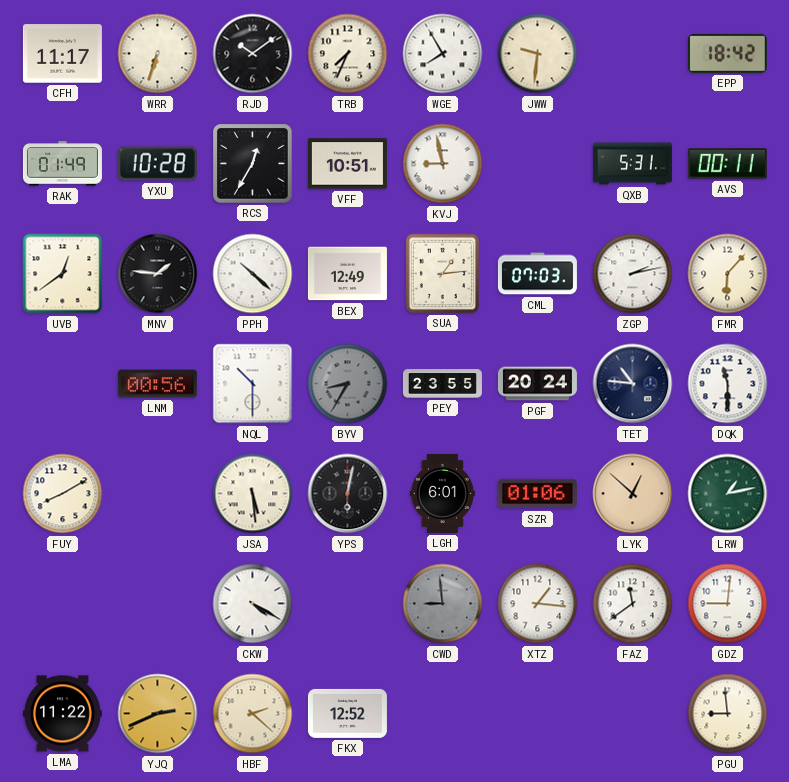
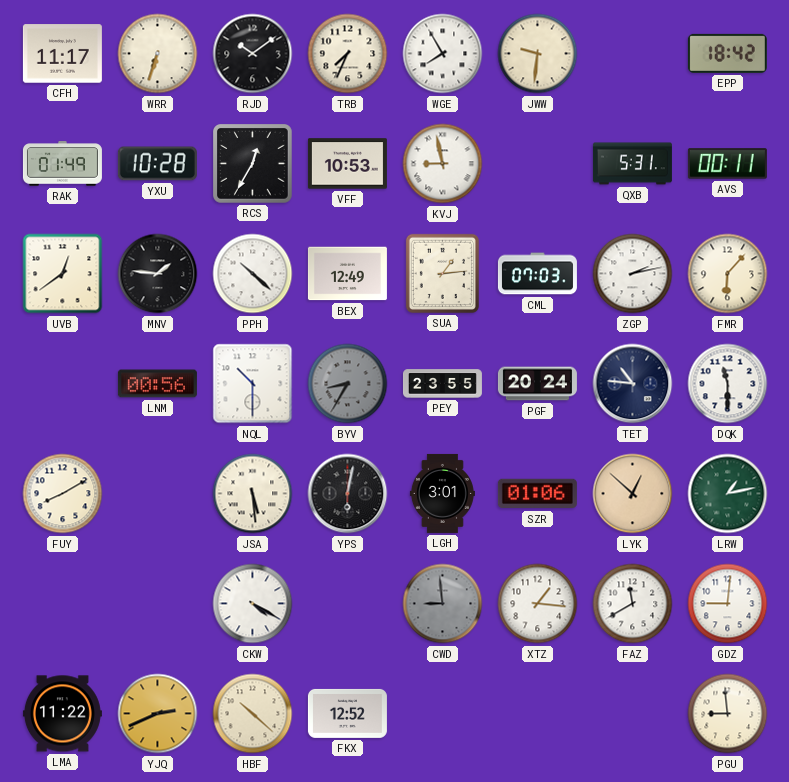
VFF: 10:51 -> 10:53 (347, 164)
LGH: 6:01 -> 3:01 (442, 493)
FAZ: 11:39 -> 11:40 (633, 604)
HBF: 2:22 -> 10:22 (253, 714)
